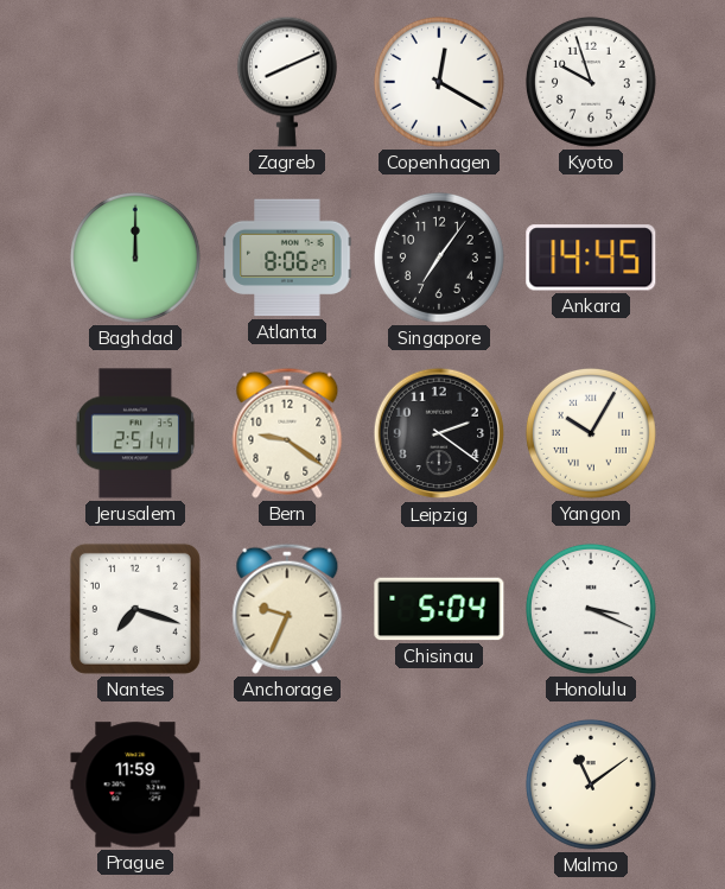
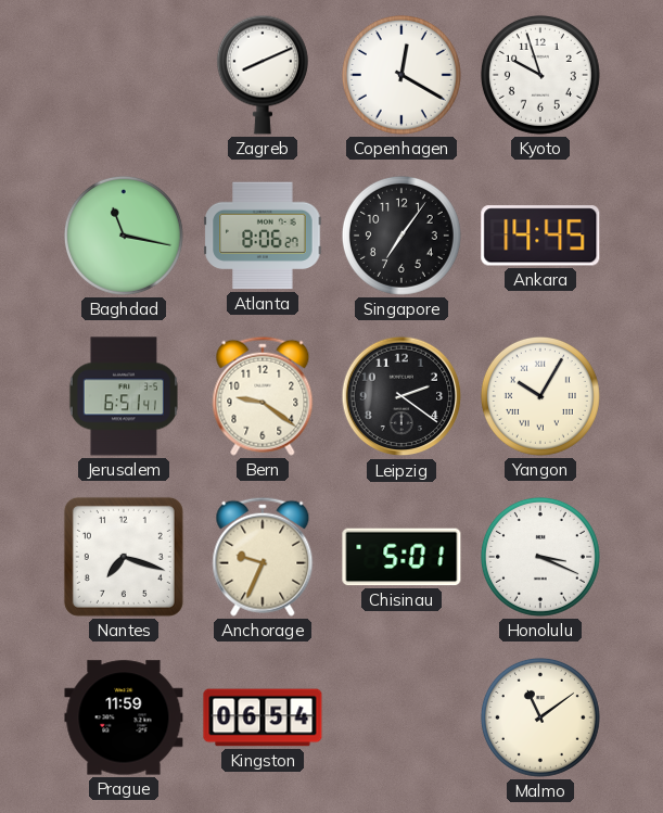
Baghdad: 12:00 -> 11:17 (124, 236)
Jerusalem: 2:51 -> 6:51 (124, 396)
Chisinau: 5:04 -> 5:01 (401, 557)
Kingston: none -> 06:54 (263, 717)
